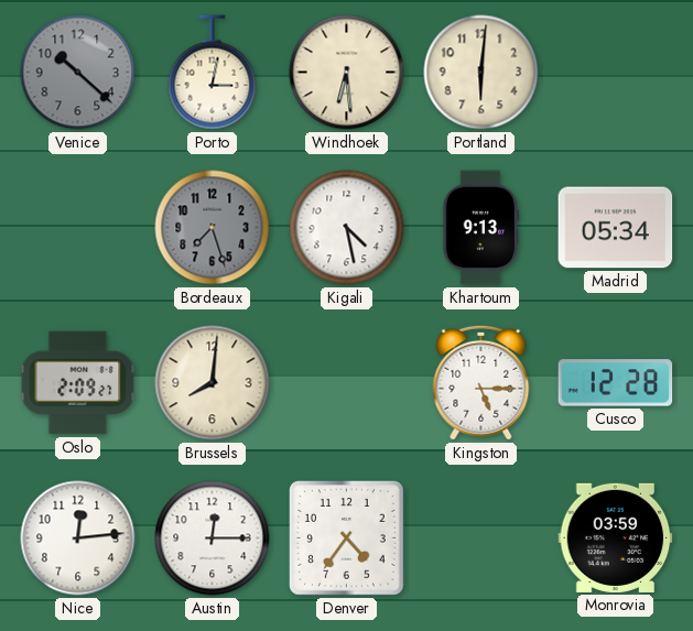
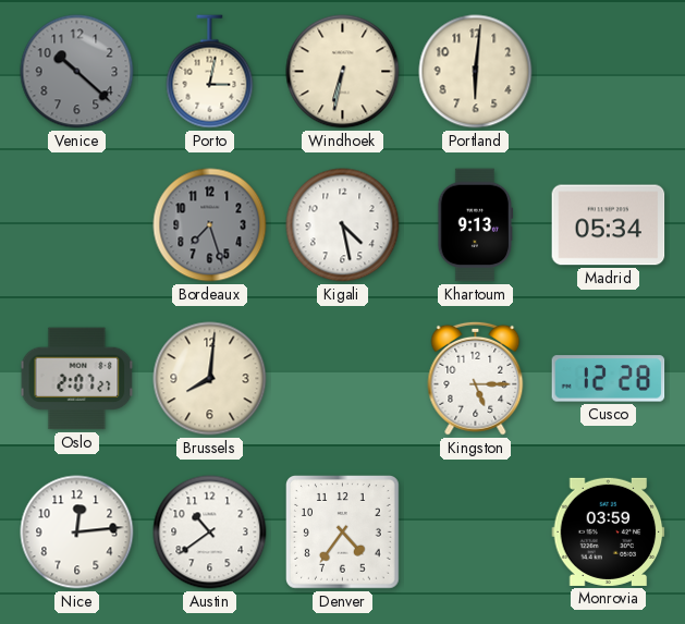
Windhoek: 6:29 -> 6:32 (343, 72)
Oslo: 2:09 -> 2:07 (77, 379)
Austin: 12:15 -> 10:39 (210, 533)
